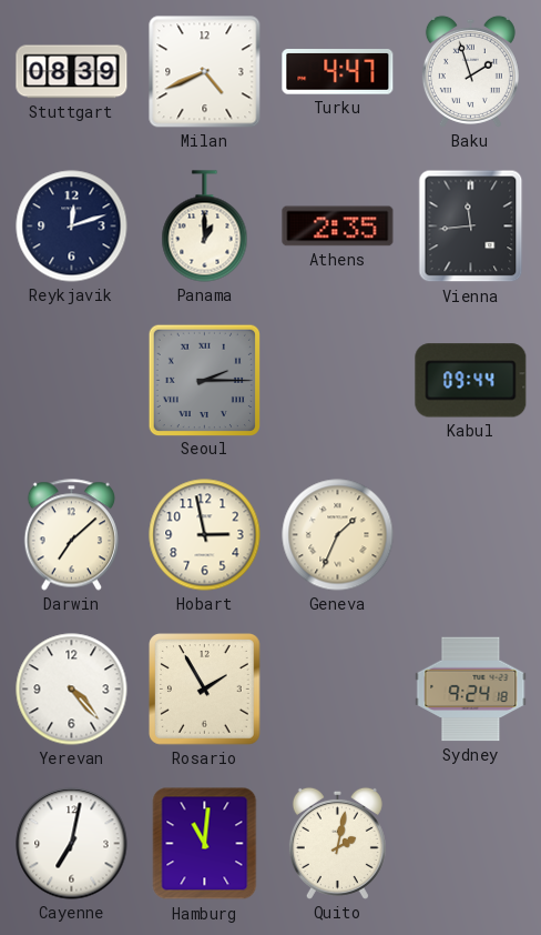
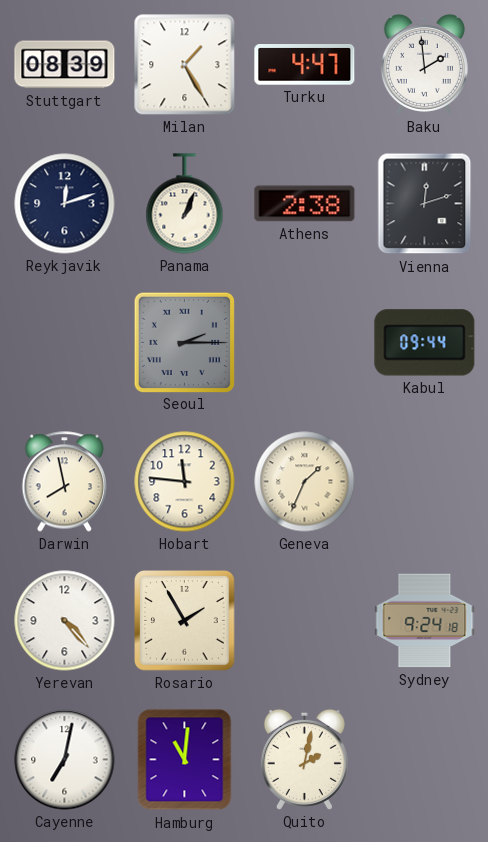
Milan: 4:41 -> 1:25 (185, 65)
Baku: 1:57 -> 1:59 (424, 64)
Panama: 1:00 -> 1:04 (185, 204)
Athens: 2:35 -> 2:38 (305, 204)
Vienna: 11:44 -> 12:12 (425, 204)
Darwin: 7:08 -> 7:58 (64, 482)
Hobart: 2:58 -> 11:46 (185, 482)
